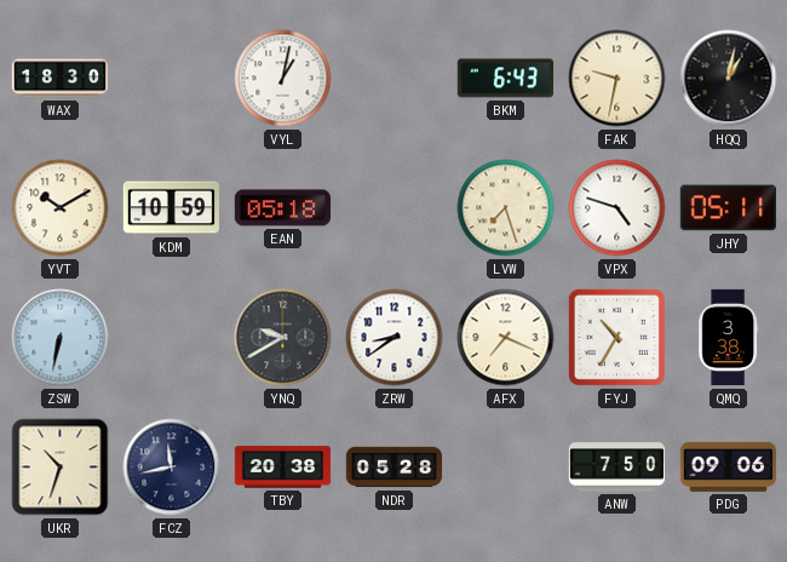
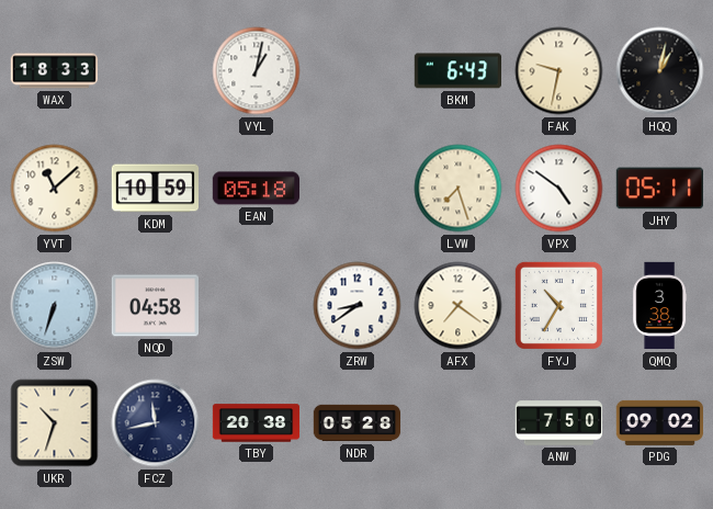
WAX: 18:30 -> 18:33 (55, 71)
YVT: 10:10 -> 11:08 (55, 189)
VPX: 4:48 -> 4:51 (559, 189)
ZSW: 6:32 -> 6:33 (55, 306)
NQD: none -> 04:58 (155, 306)
YNQ: 9:40 -> none (283, 338)
AFX: 7:19 -> 7:21 (459, 306)
PDG: 09:06 -> 09:02 (659, 422)
